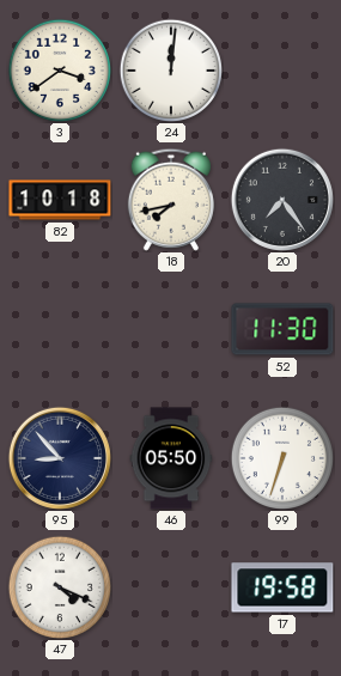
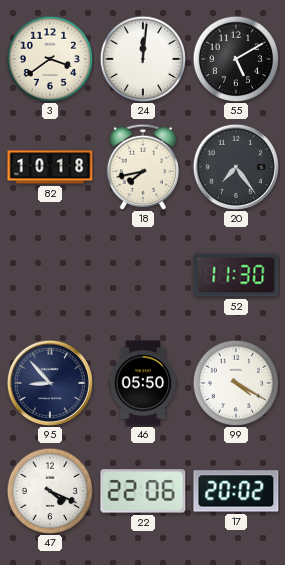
55: none -> 5:10 (235, 58)
99: 6:33 -> 4:20 (235, 382)
22: none -> 22:06 (143, 491)
17: 19:58 -> 20:02 (236, 491)
